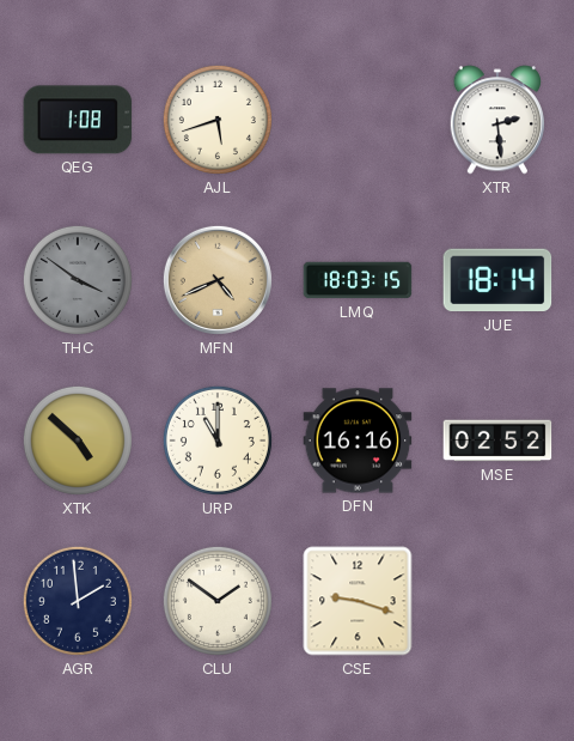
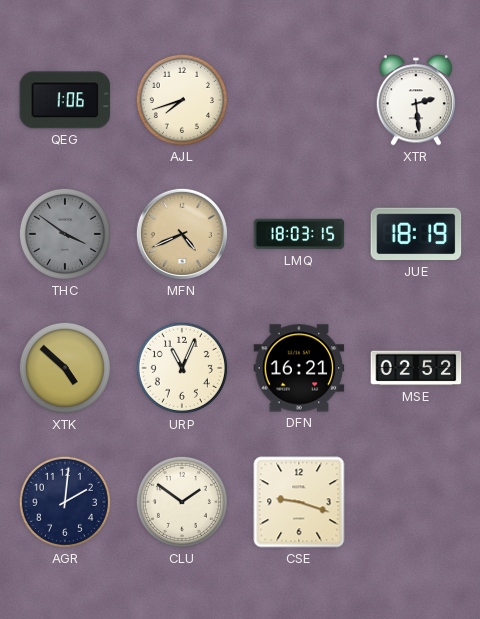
QEG: 1:08 -> 1:06 (65, 100)
AJL: 5:42 -> 7:42 (182, 100)
JUE: 18:14 -> 18:19 (416, 234)
URP: 11:00 -> 11:04 (182, 368)
DFN: 16:16 -> 16:21 (299, 368)
AGR: 1:59 -> 2:01 (65, 502)
